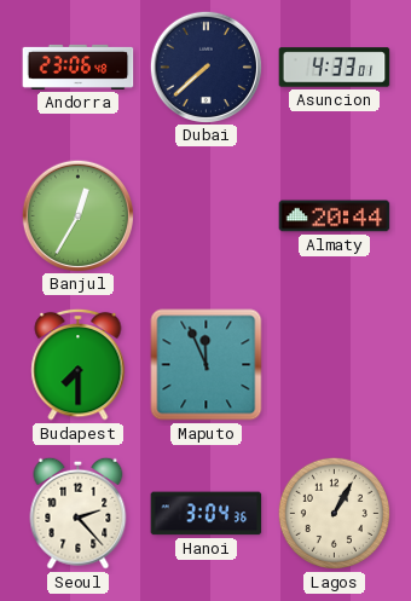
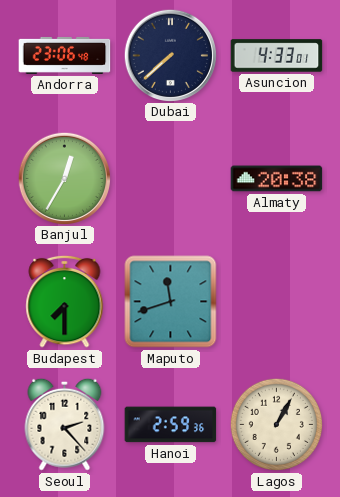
Almaty: 20:44 -> 20:38 (277, 179)
Maputo: 11:56 -> 11:42 (171, 302)
Hanoi: 3:04 -> 2:59 (171, 425)
